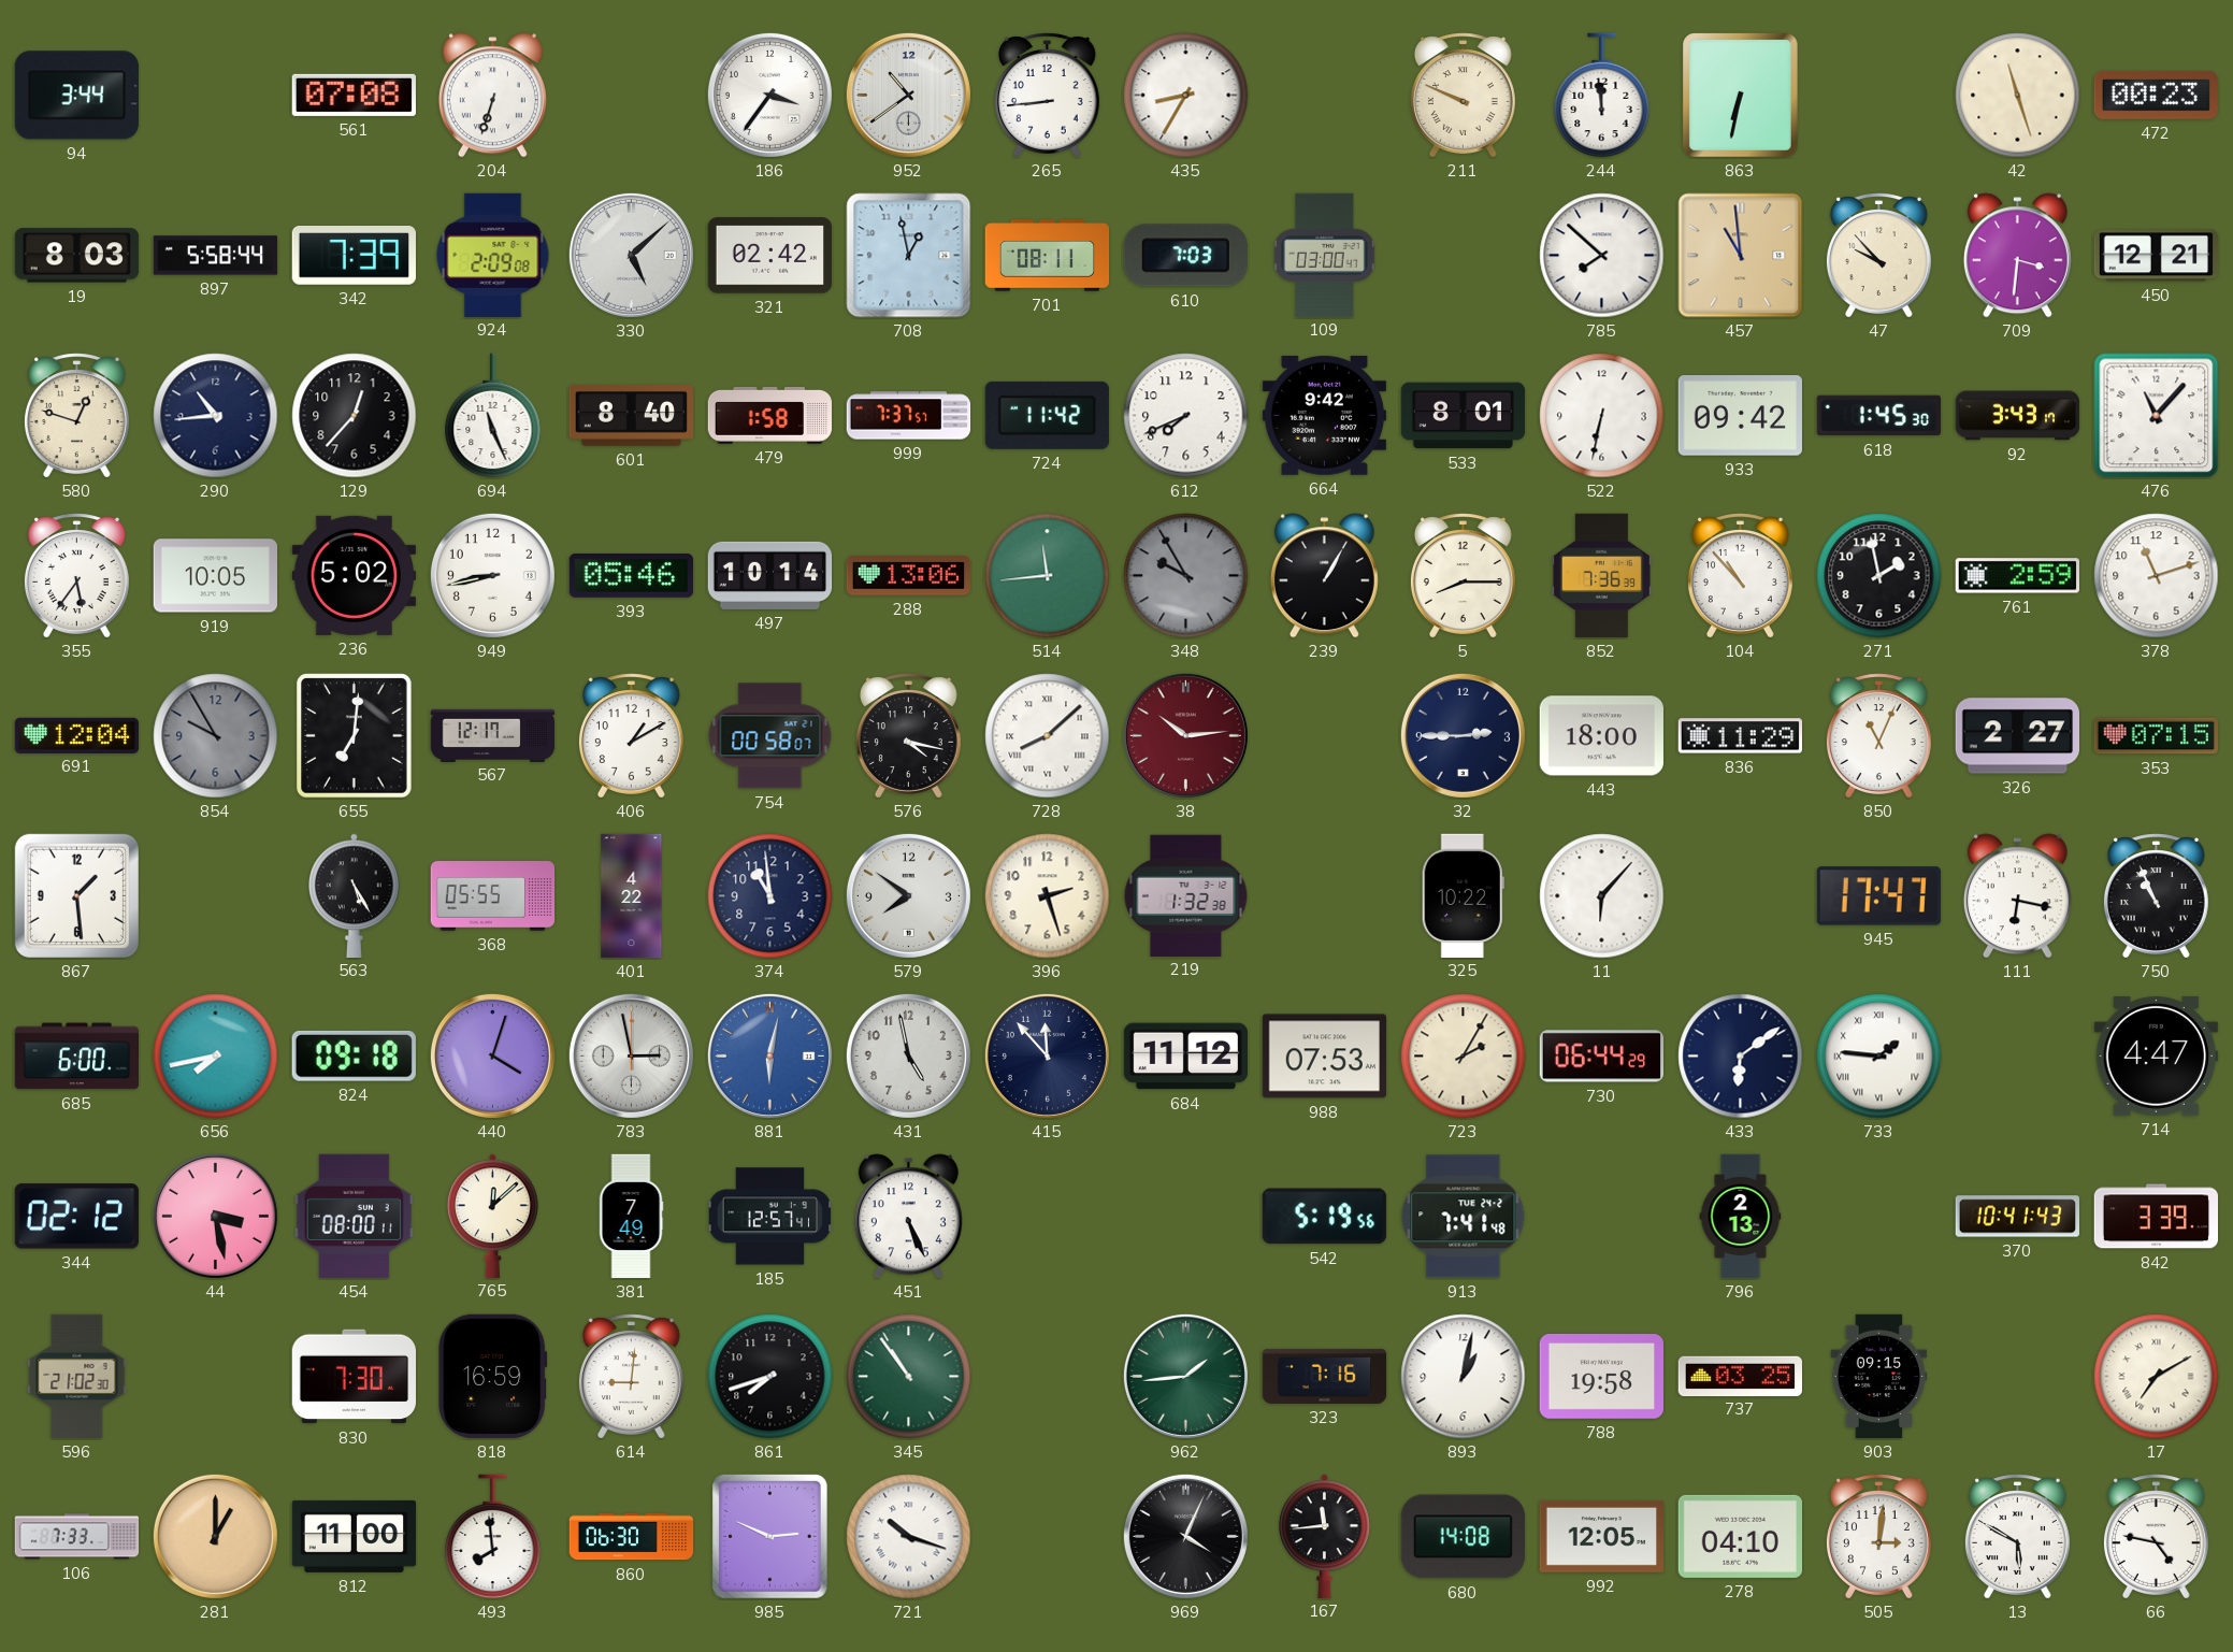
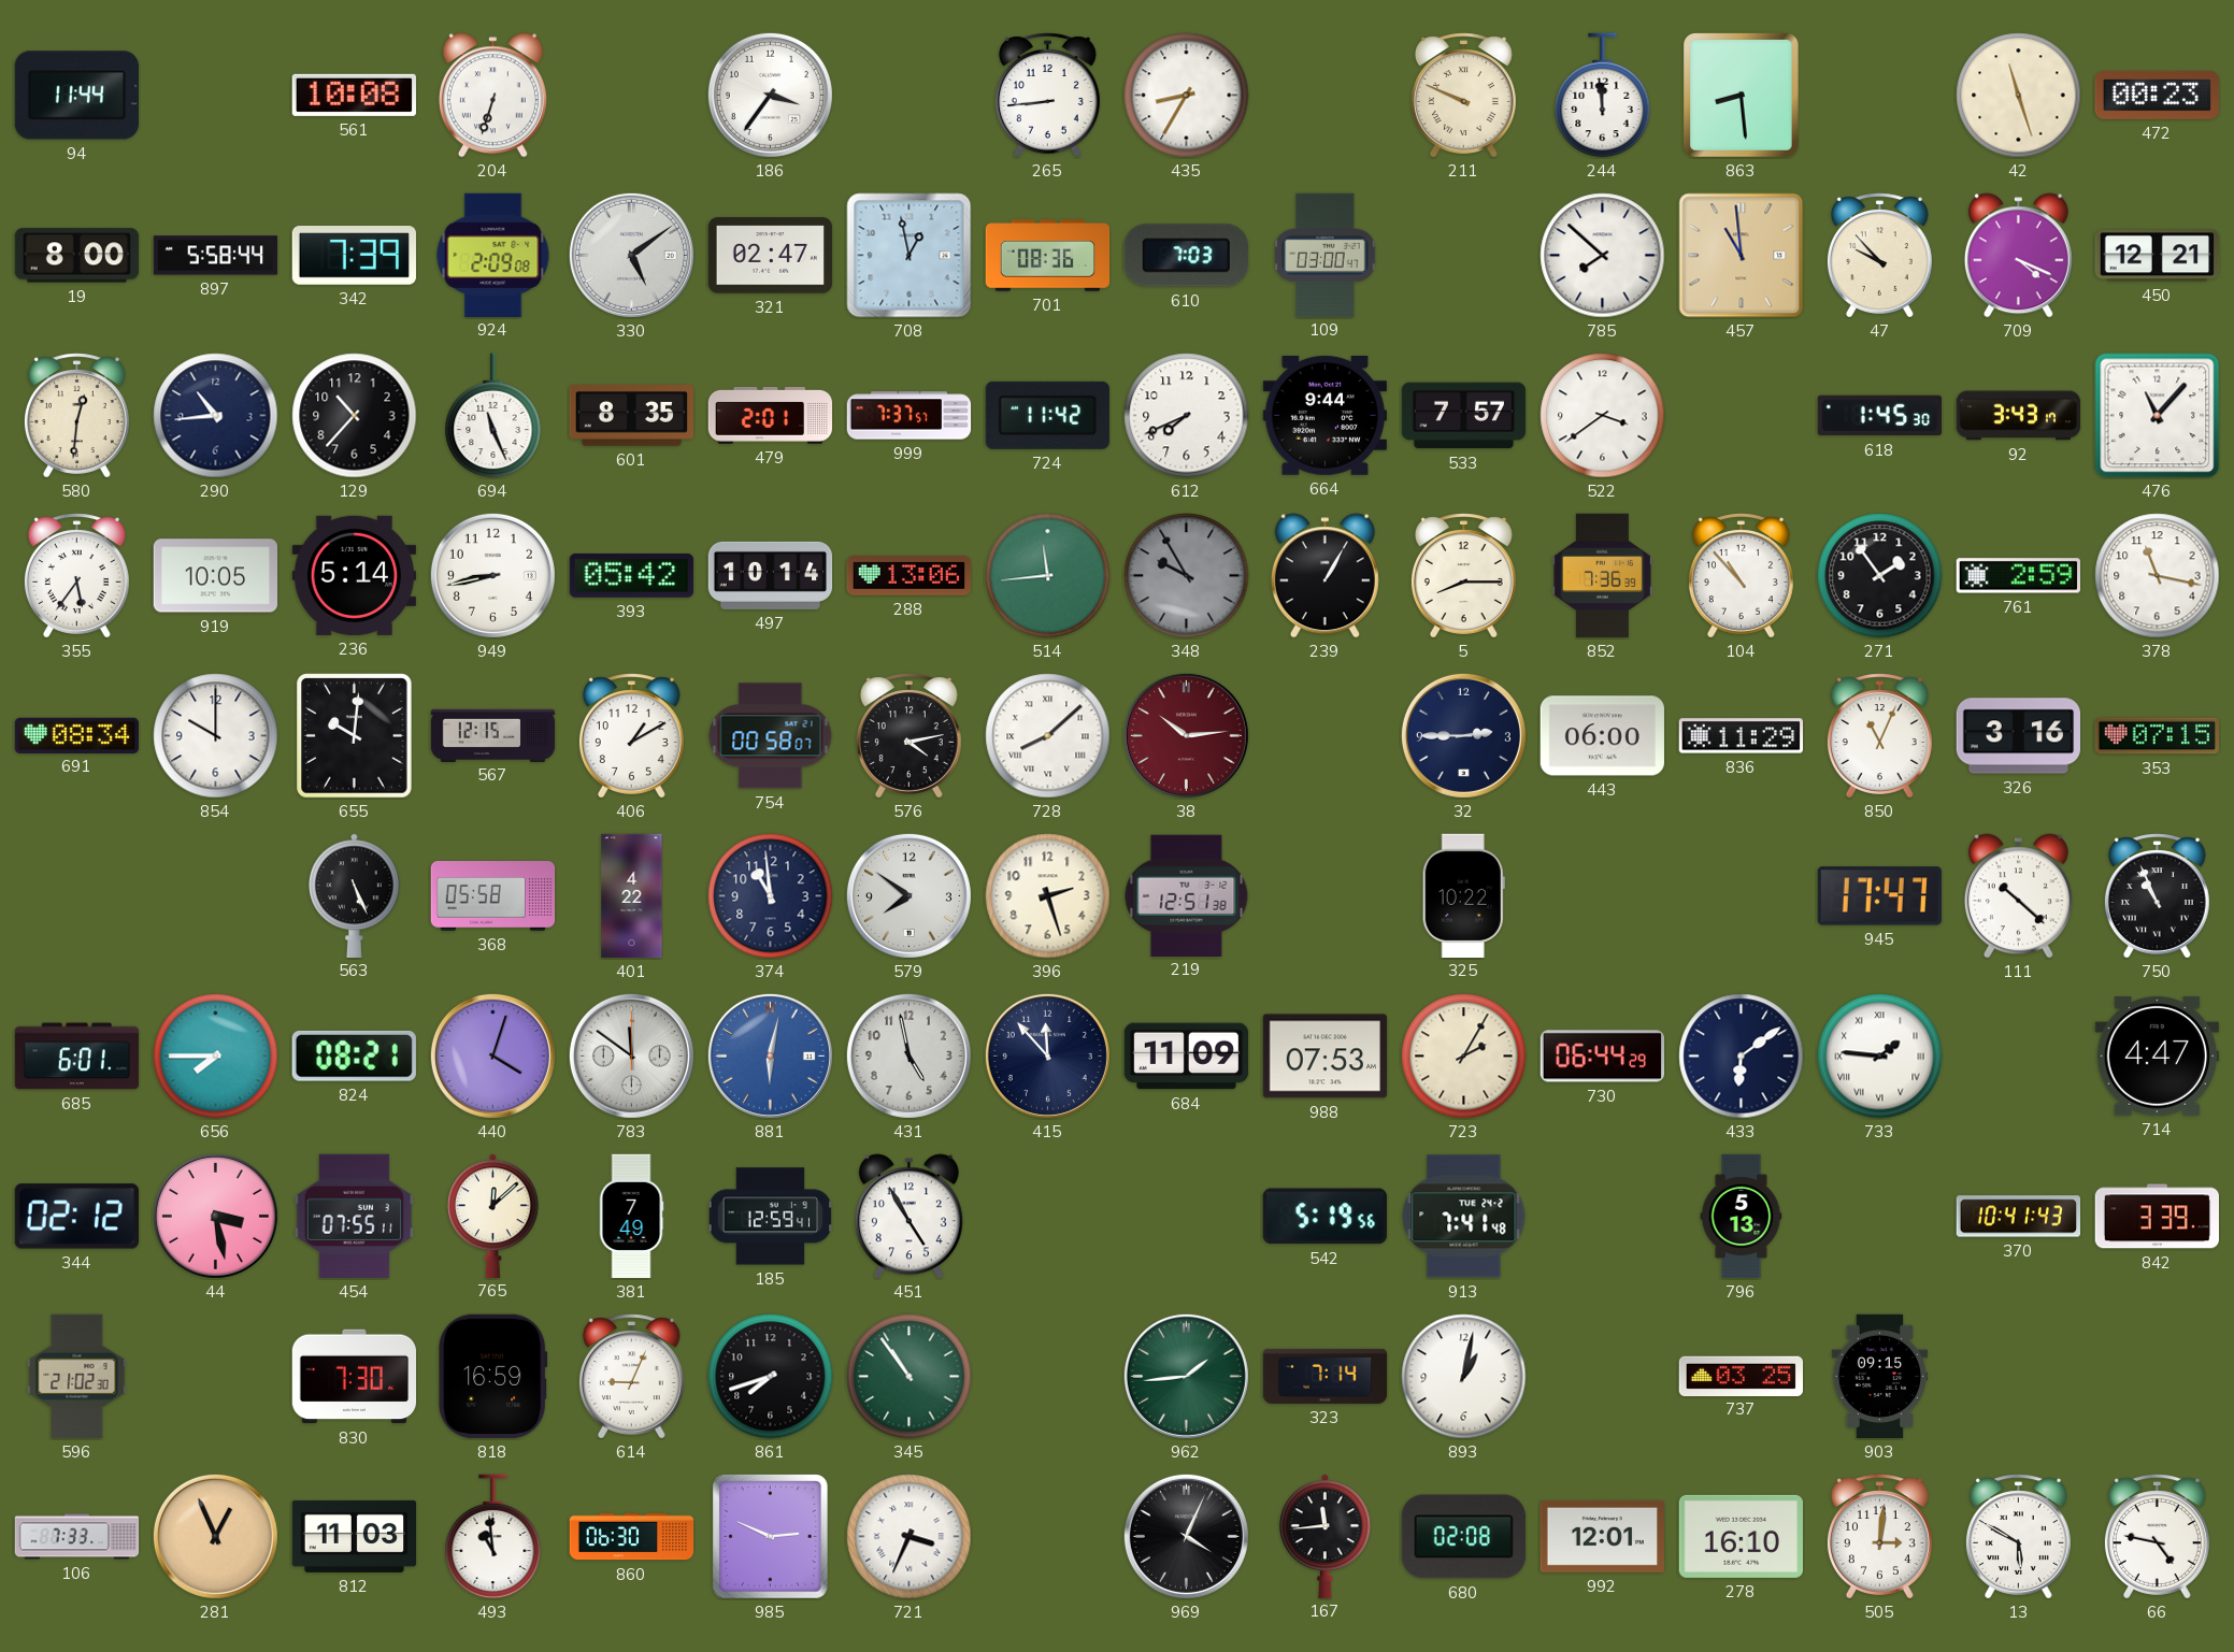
94: 3:44 -> 11:44 (76, 96)
561: 07:08 -> 10:08 (354, 95)
952: 10:39 -> none (908, 95)
863: 6:32 -> 8:29 (1742, 96)
19: 8:03 -> 8:00 (76, 256)
330: 5:08 -> 5:09 (631, 255)
321: 02:42 -> 02:47 (770, 256)
701: 08:11 -> 08:36 (1048, 256)
709: 3:31 -> 4:19 (2018, 256)
580: 12:48 -> 12:31 (76, 416)
129: 12:37 -> 10:37 (355, 416)
601: 8:40 -> 8:35 (631, 416)
479: 1:58 -> 2:01 (771, 415)
664: 9:42 -> 9:44 (1324, 415)
533: 8:01 -> 7:57 (1463, 416)
522: 6:32 -> 3:39 (1603, 416)
933: 09:42 -> none (1740, 416)
236: 5:02 -> 5:14 (354, 575)
393: 05:46 -> 05:42 (631, 575)
271: 1:58 -> 1:54 (1880, 576)
378: 11:12 -> 11:17 (2158, 576)
691: 12:04 -> 08:34 (76, 735)
854: 9:55 -> 10:00 (216, 736)
854 dial: grey -> white (216, 736)
655: 7:01 -> 10:01 (355, 736)
567: 12:17 -> 12:15 (493, 735)
576: 4:17 -> 4:13 (908, 736)
443: 18:00 -> 06:00 (1602, 736)
326: 2:27 -> 3:16 (2019, 736)
867: 1:29 -> none (76, 895)
563: 5:25 -> 5:26 (355, 895)
368: 05:55 -> 05:58 (493, 896)
219: 1:32 -> 12:51 (1187, 895)
11: 6:07 -> none (1602, 896)
111: 6:17 -> 10:22 (2018, 896)
685: 6:00 -> 6:01 (76, 1057)
656: 7:43 -> 7:45 (216, 1057)
824: 09:18 -> 08:21 (354, 1055)
783: 2:58 -> 11:51 (631, 1055)
684: 11:12 -> 11:09 (1186, 1057)
454: 08:00 -> 07:55 (354, 1216)
185: 12:57 -> 12:59 (771, 1217)
451: 5:26 -> 4:55 (908, 1217)
796: 2:13 -> 5:13 (1742, 1217)
614: 9:01 -> 9:04 (631, 1377)
323: 7:16 -> 7:14 (1326, 1376)
788: 19:58 -> none (1601, 1377)
17: 7:10 -> none (2157, 1377)
281: 1:00 -> 12:56 (215, 1536)
812: 11:00 -> 11:03 (355, 1536)
493: 7:59 -> 10:59 (493, 1537)
721: 10:18 -> 3:34 (910, 1537)
680: 14:08 -> 02:08 (1463, 1537)
992: 12:05 -> 12:01 (1602, 1536)
278: 04:10 -> 16:10 (1741, 1536)
